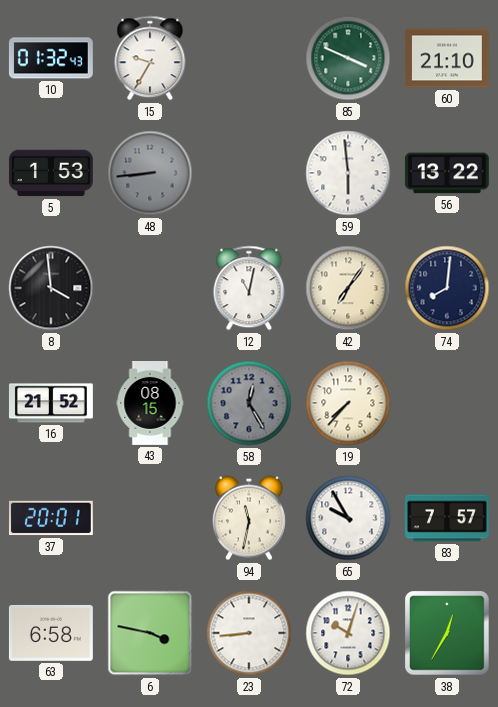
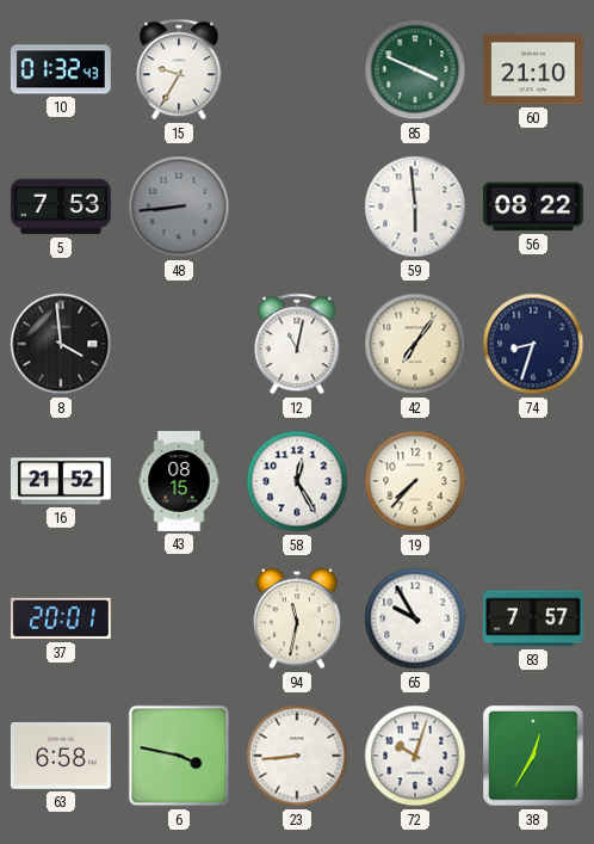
5: 1:53 -> 7:53 (61, 207)
56: 13:22 -> 08:22 (533, 207)
74: 8:01 -> 8:33 (533, 344)
58 dial: grey -> white (297, 481)
